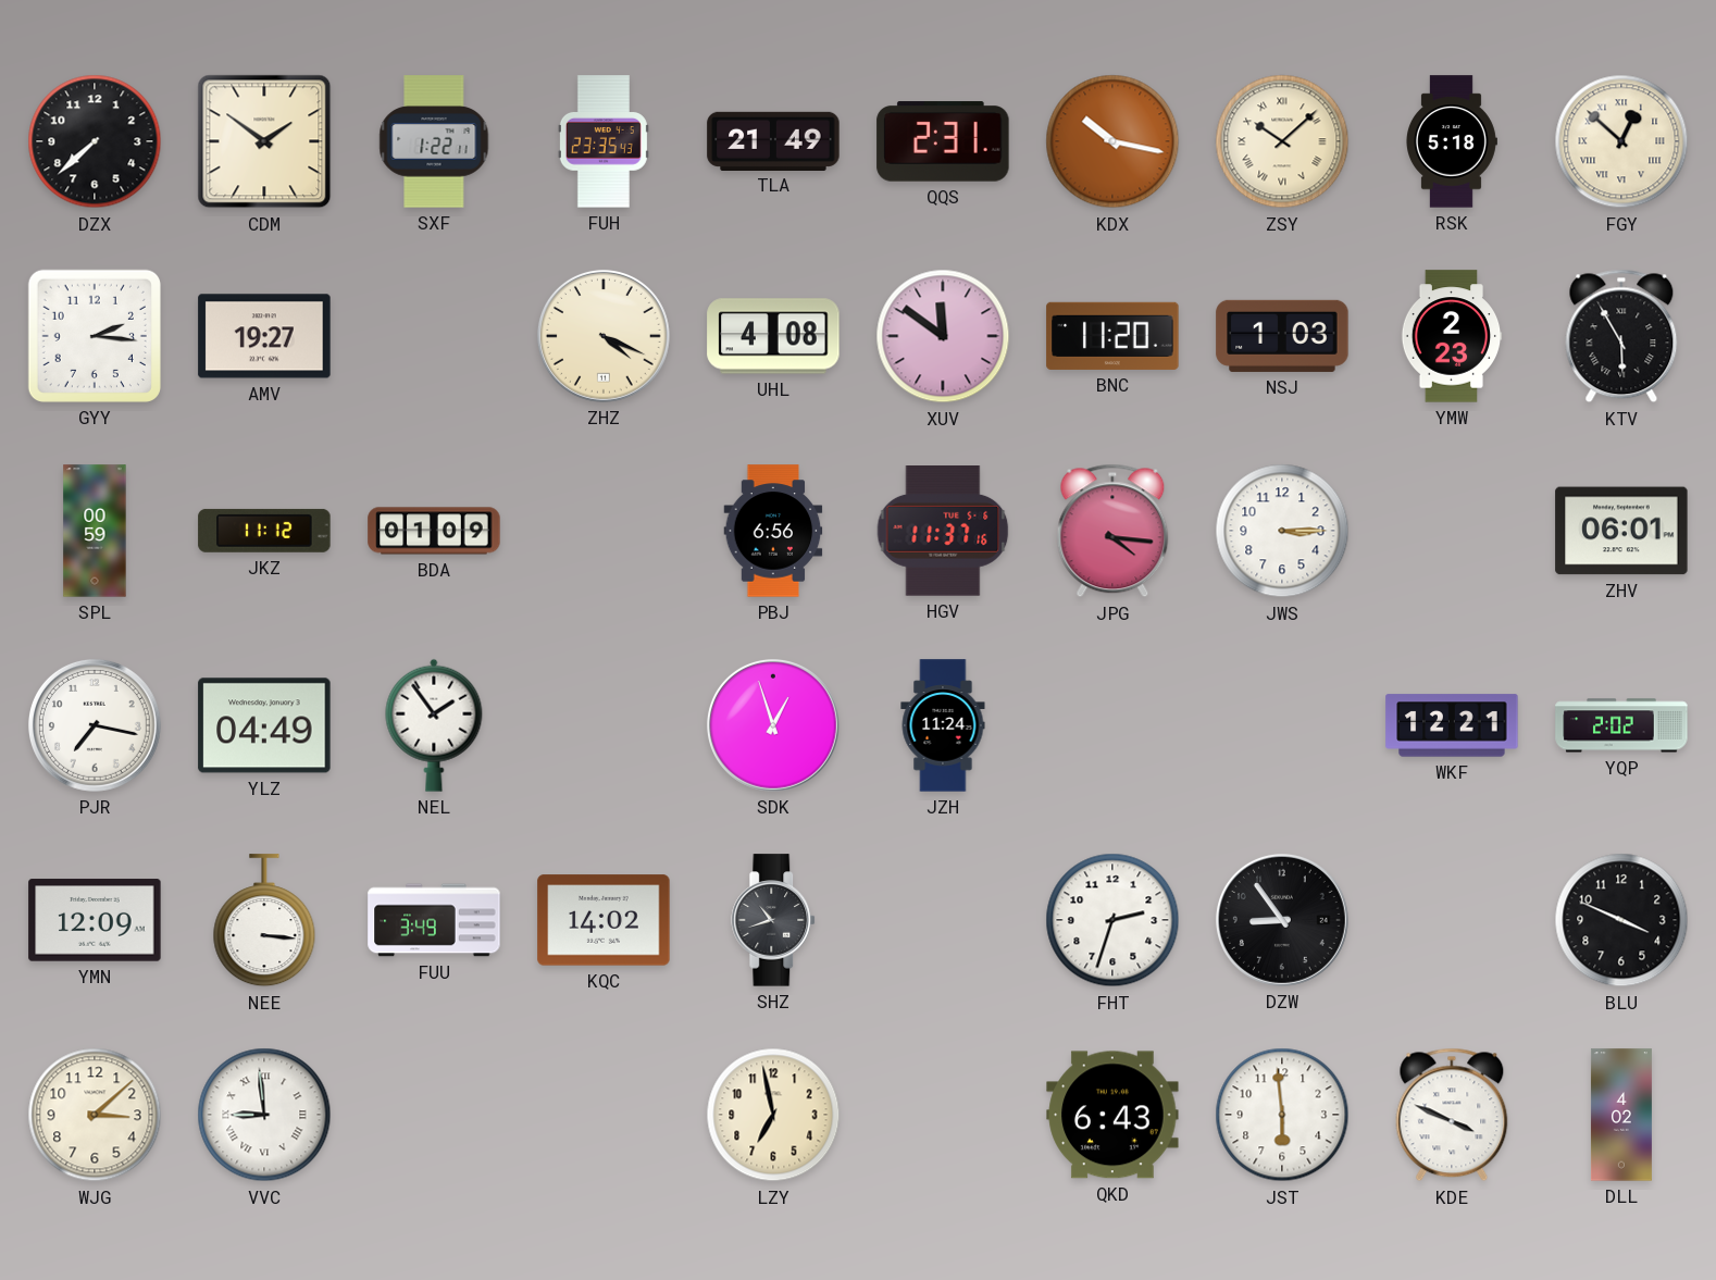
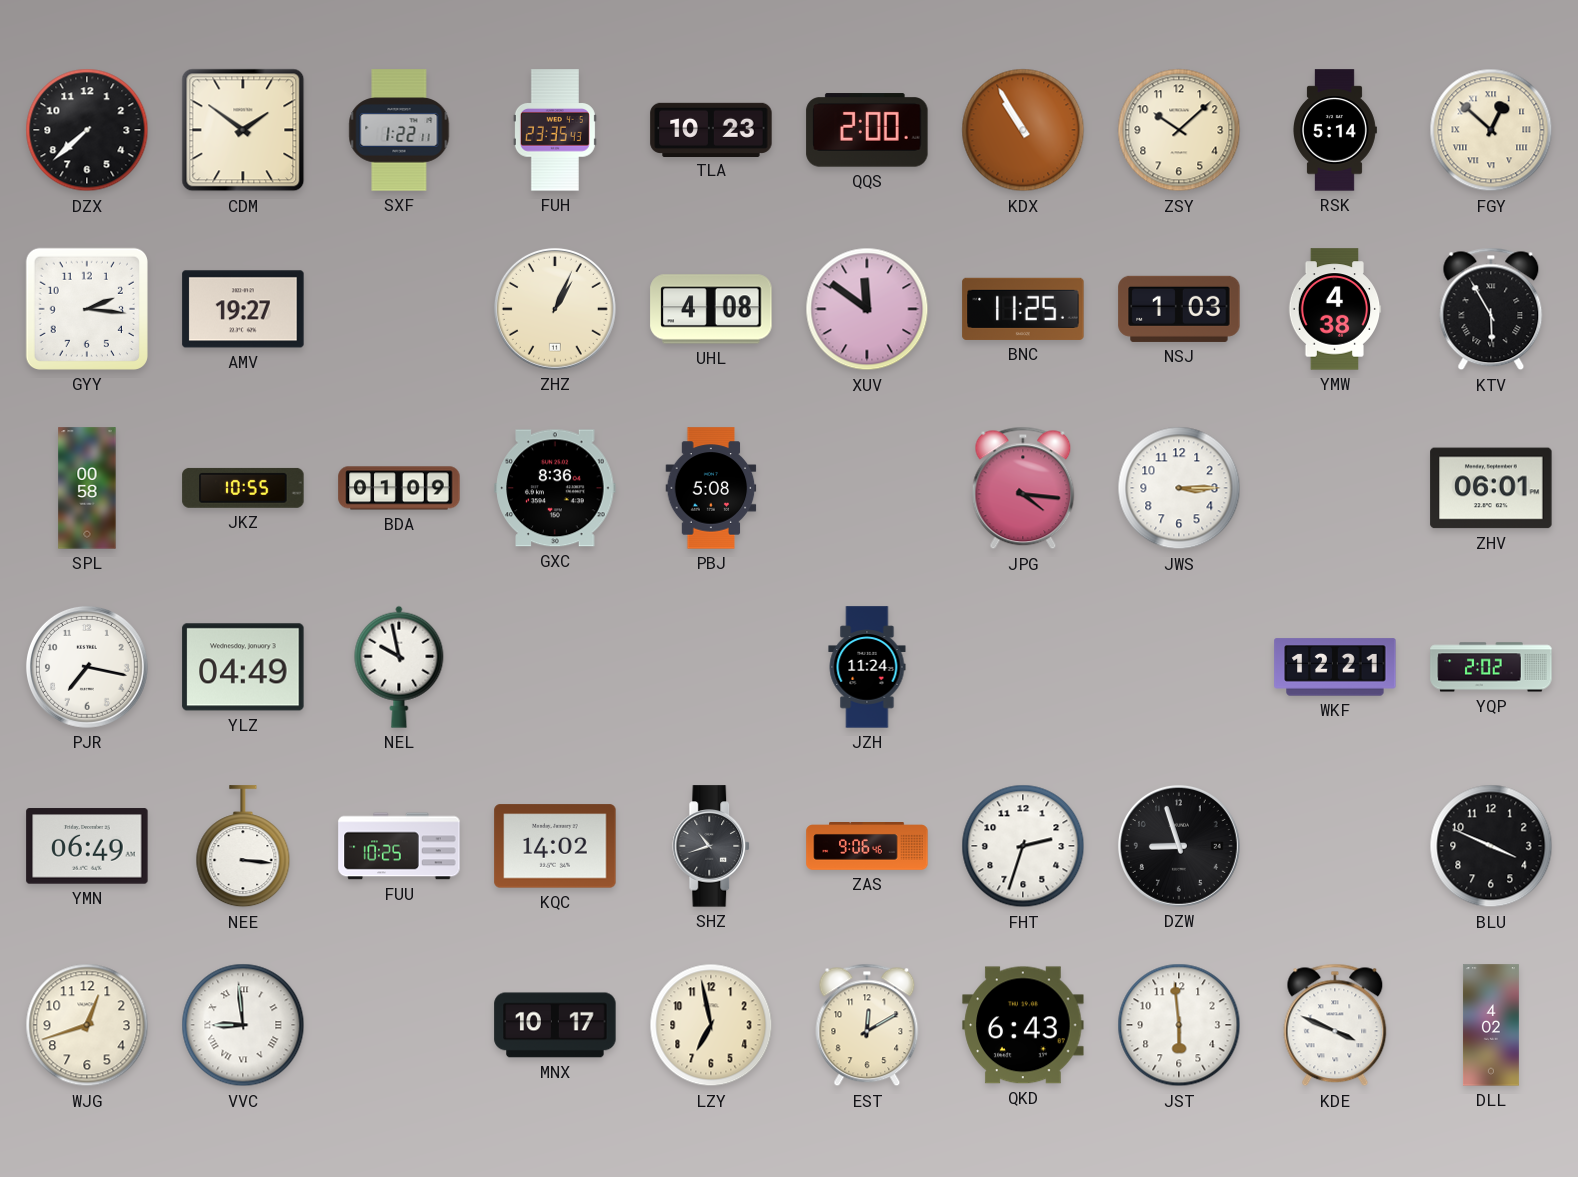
TLA: 21:49 -> 10:23 (711, 129)
QQS: 2:31 -> 2:00 (867, 130)
KDX: 10:17 -> 10:55 (1023, 130)
ZSY numerals: Roman -> Arabic (1179, 130)
RSK: 5:18 -> 5:14 (1335, 130)
ZHZ: 4:19 -> 1:04 (555, 309)
BNC: 11:20 -> 11:25 (1023, 309)
YMW: 2:23 -> 4:38 (1335, 309)
SPL: 00:59 -> 00:58 (87, 488)
JKZ: 11:12 -> 10:55 (243, 488)
GXC: none -> 8:36 (555, 488)
PBJ: 6:56 -> 5:08 (711, 488)
HGV: 11:37 -> none (943, 532)
NEL: 1:54 -> 9:58 (399, 667)
SDK: 12:57 -> none (773, 725)
YMN: 12:09 -> 06:49 (87, 846)
FUU: 3:49 -> 10:25 (399, 846)
ZAS: none -> 9:06 (867, 846)
DZW: 8:54 -> 8:57 (1179, 846)
WJG: 3:08 -> 12:42 (87, 1025)
MNX: none -> 10:17 (555, 1025)
EST: none -> 12:10 (867, 1025)
